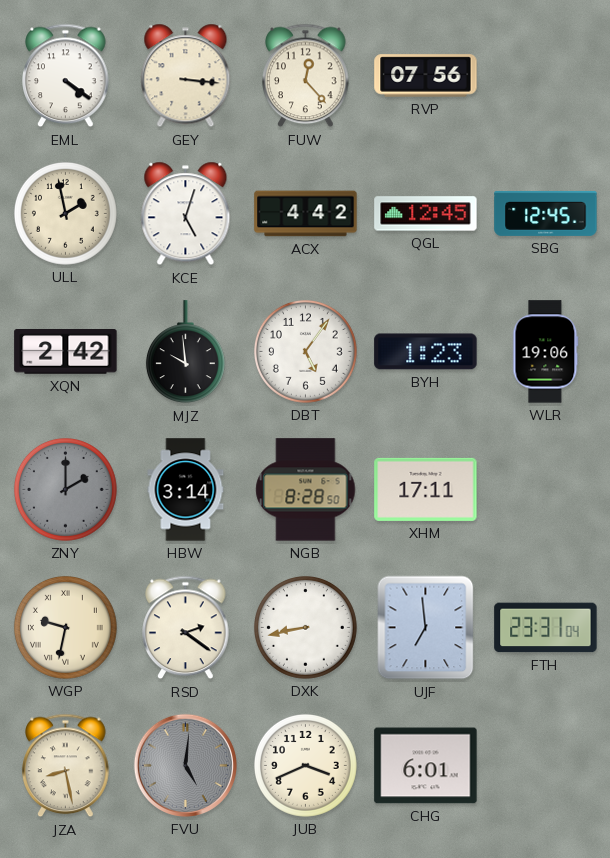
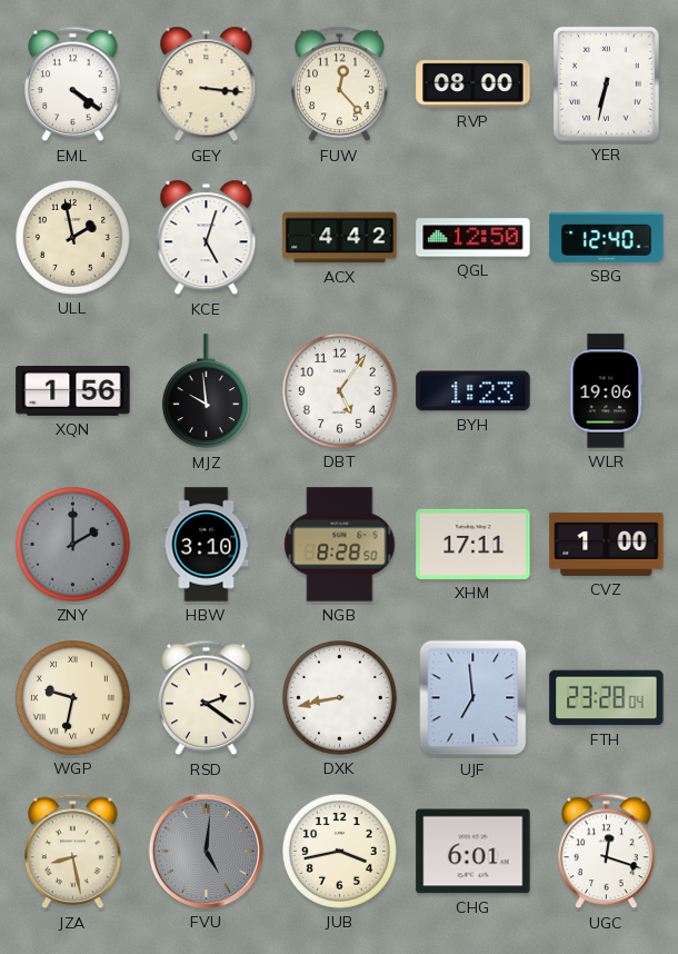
RVP: 07:56 -> 08:00 (473, 85)
YER: none -> 6:32 (606, 85)
QGL: 12:45 -> 12:50 (473, 238)
SBG: 12:45 -> 12:40 (607, 237)
XQN: 2:42 -> 1:56 (73, 391)
HBW: 3:14 -> 3:10 (207, 545)
CVZ: none -> 1:00 (607, 544)
FTH: 23:31 -> 23:28 (607, 698)
JUB: 3:41 -> 3:43 (339, 851)
UGC: none -> 12:18 (607, 852)
